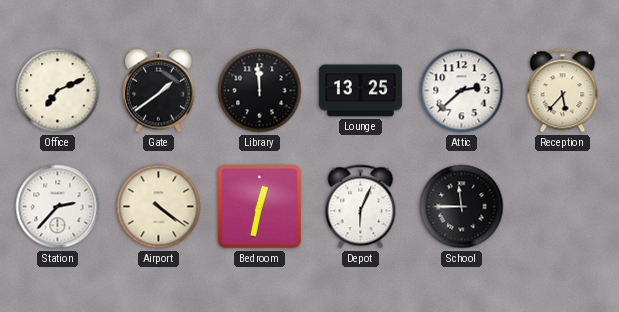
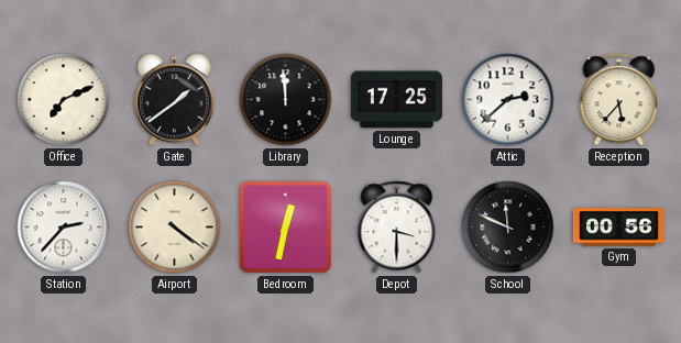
Lounge: 13:25 -> 17:25 (396, 100)
Depot: 6:04 -> 3:30 (397, 228)
School: 11:45 -> 11:49 (508, 228)
Gym: none -> 00:56 (618, 228)
